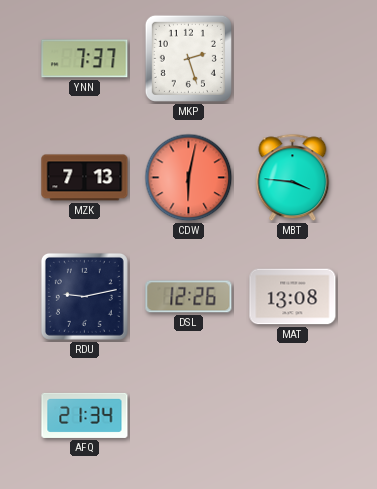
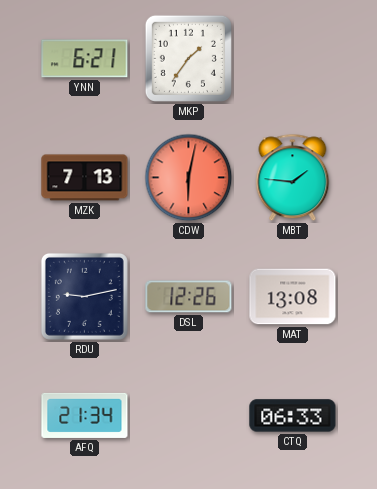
YNN: 7:37 -> 6:21 (85, 59)
MKP: 2:27 -> 1:36 (188, 58)
MBT: 3:46 -> 1:46 (293, 178)
CTQ: none -> 06:33 (293, 416)
